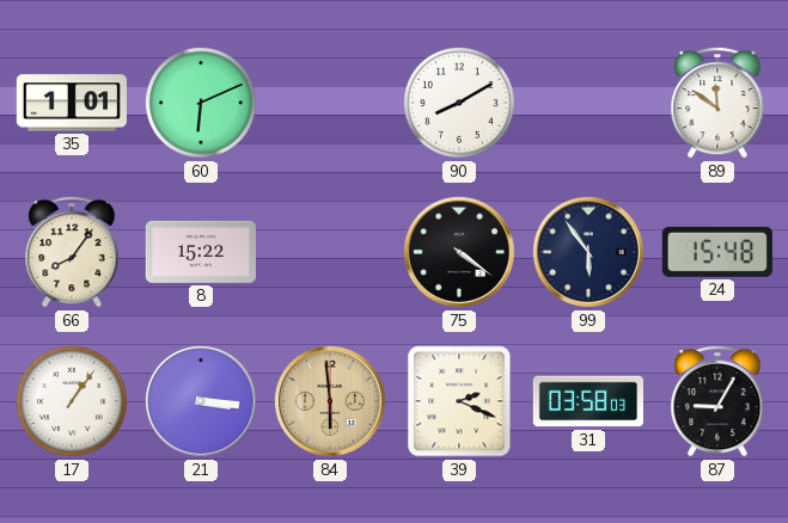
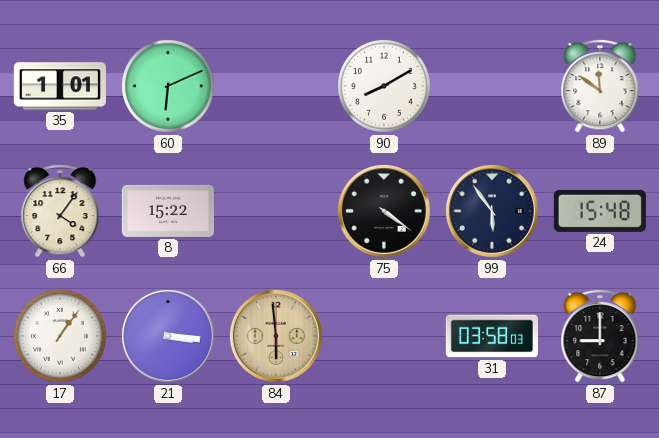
66: 8:06 -> 4:06 (60, 211)
39: 2:19 -> none (459, 401)
87: 9:05 -> 9:00 (600, 336)
